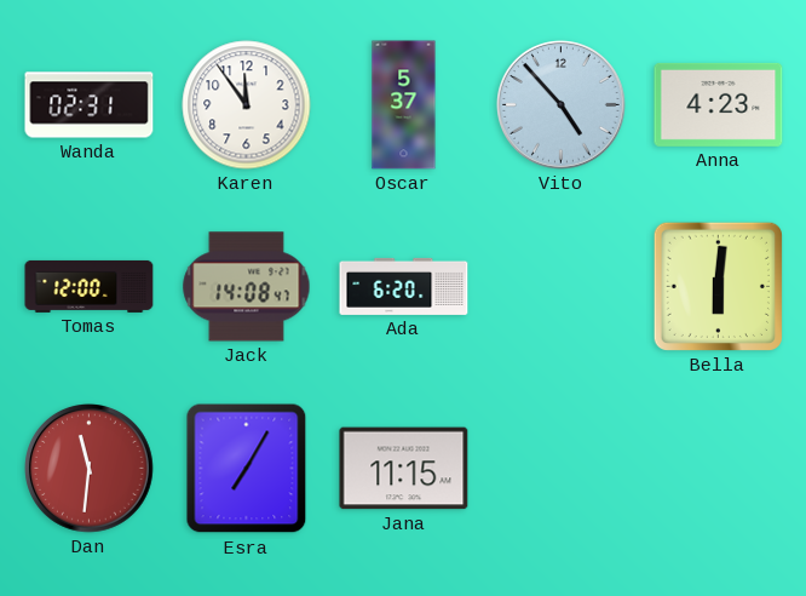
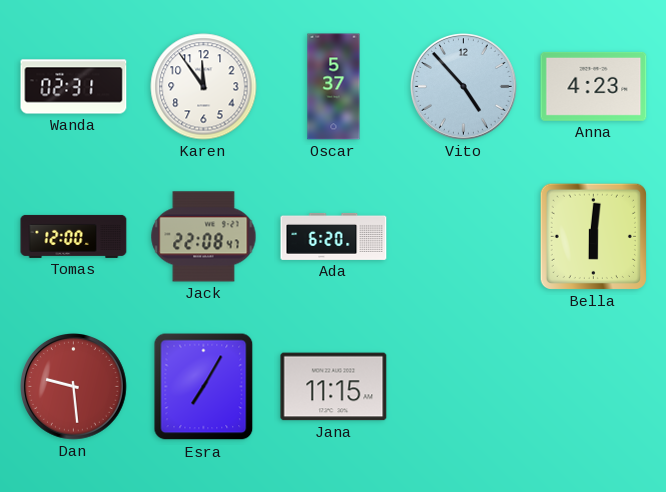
Jack: 14:08 -> 22:08 (204, 237)
Dan: 11:31 -> 9:29 (74, 387)
